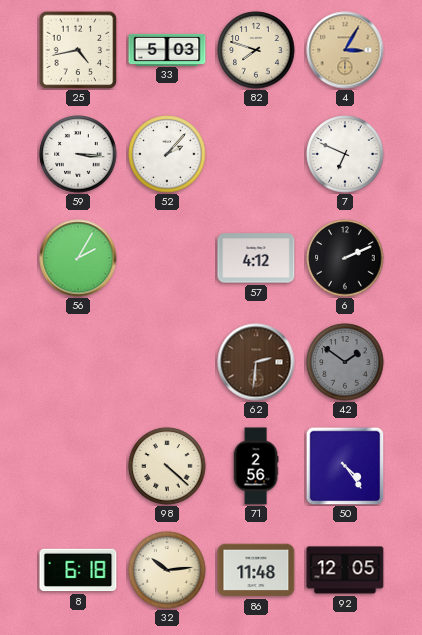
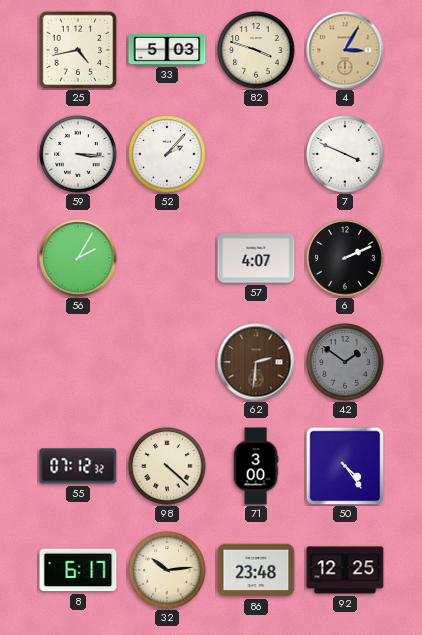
82: 7:48 -> 3:48 (256, 50)
7: 6:49 -> 3:49 (345, 154)
57: 4:12 -> 4:07 (256, 258)
55: none -> 07:12 (78, 466)
71: 2:56 -> 3:00 (256, 466)
8: 6:18 -> 6:17 (78, 570)
86: 11:48 -> 23:48 (256, 570)
92: 12:05 -> 12:25 (345, 570)
